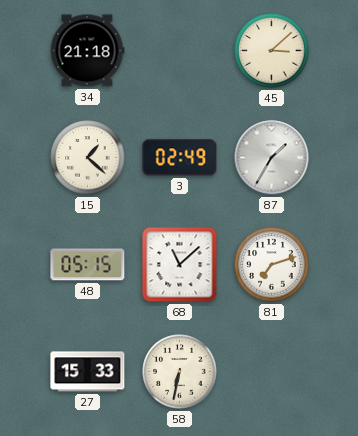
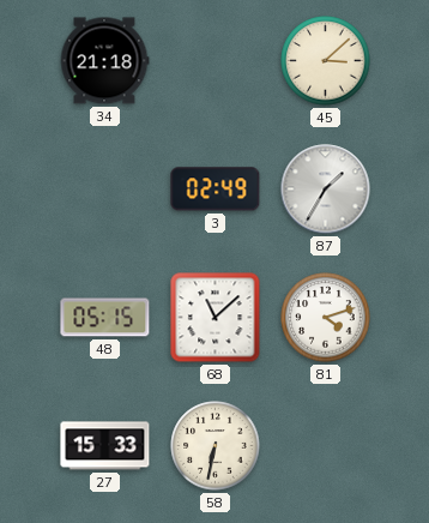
15: 1:22 -> none (88, 158)
81: 7:12 -> 4:12 (326, 318)
